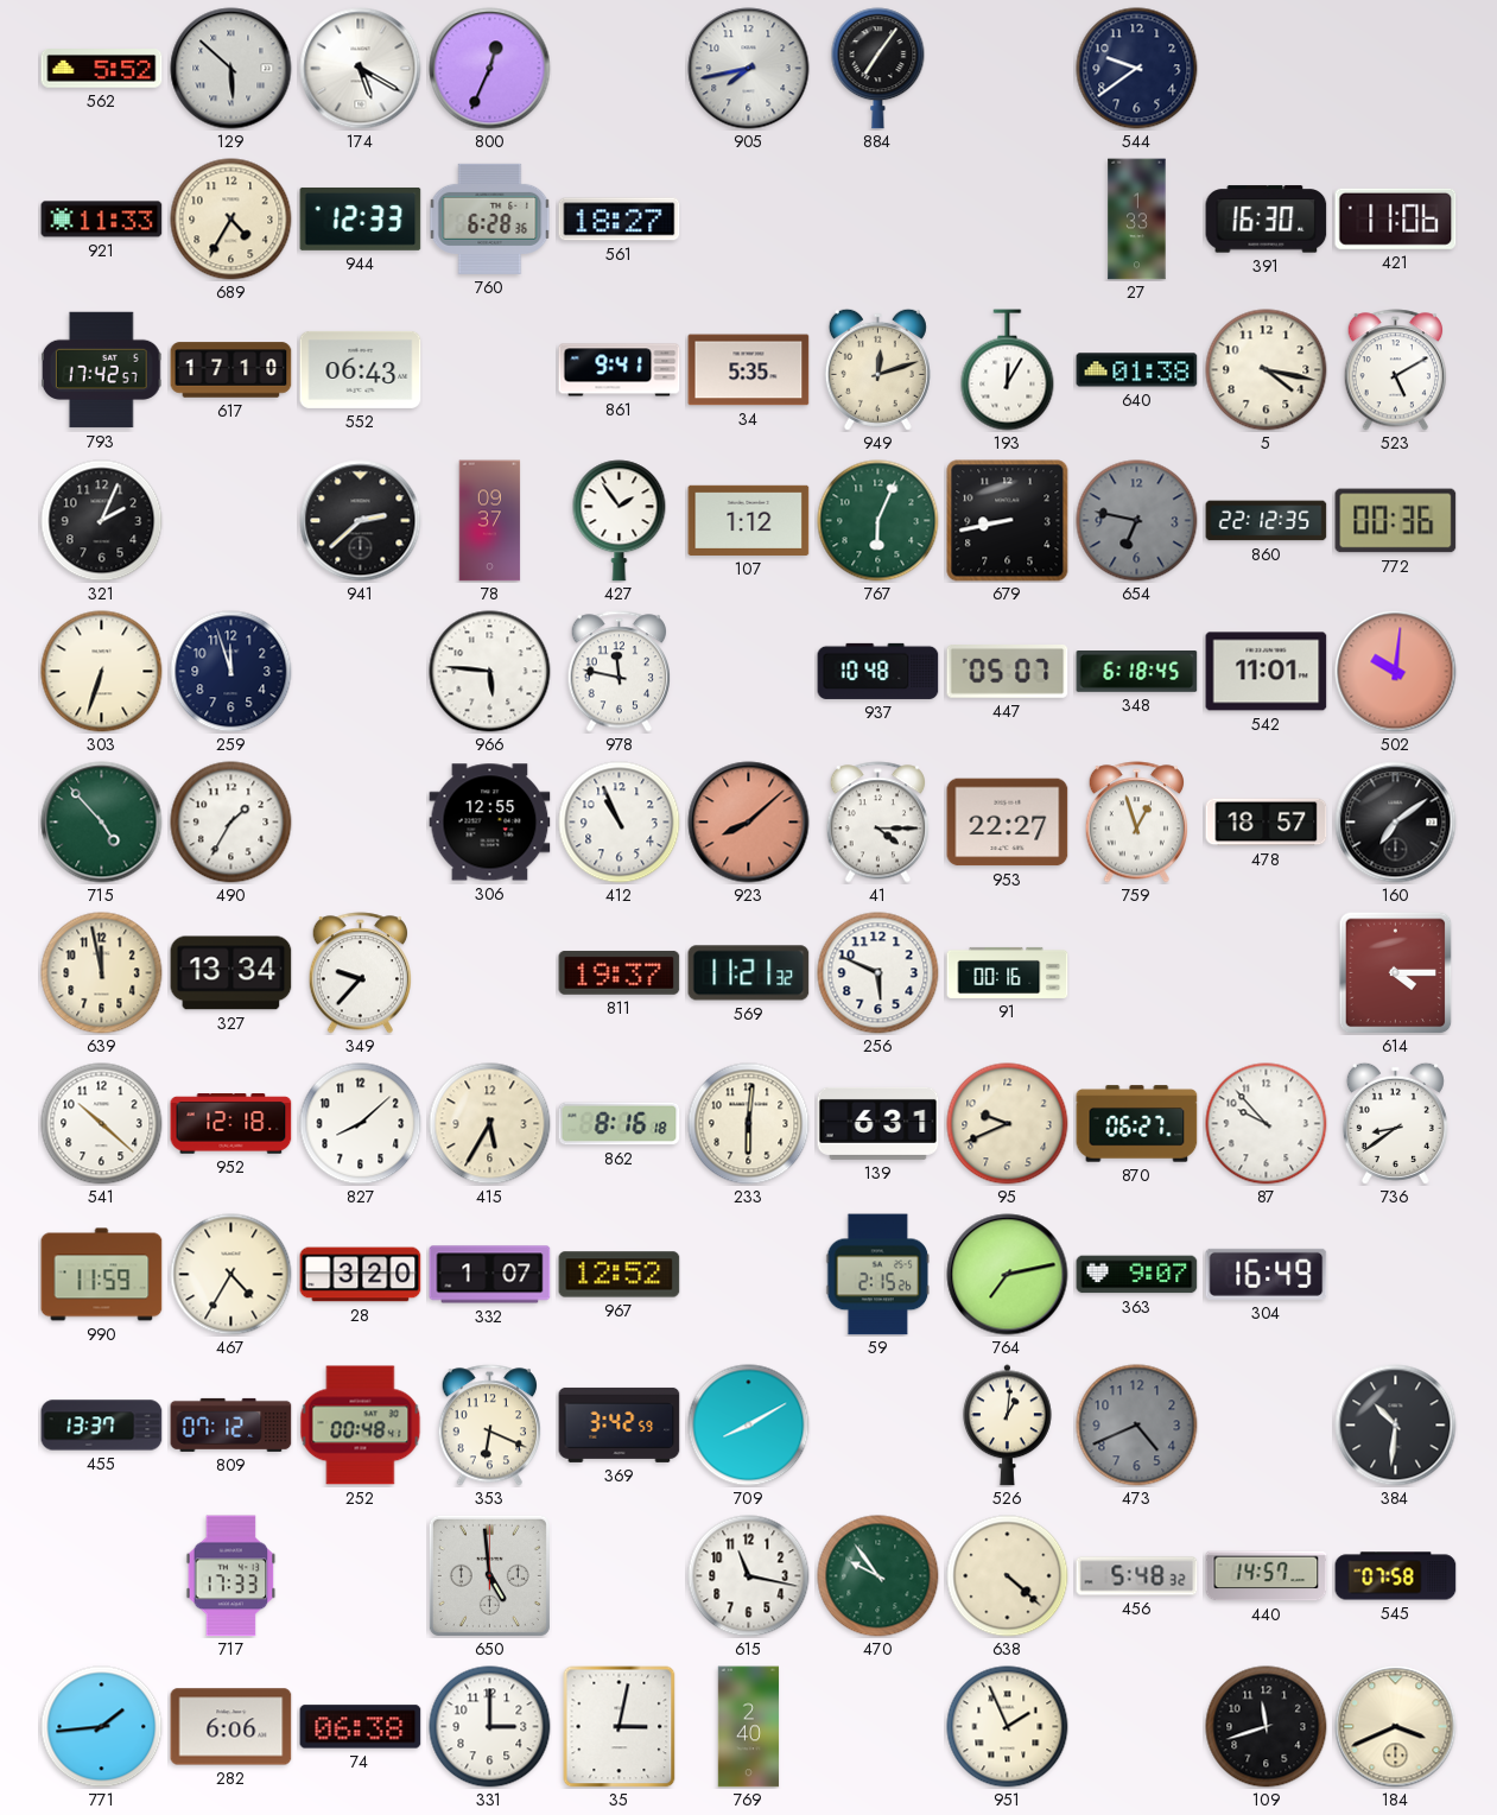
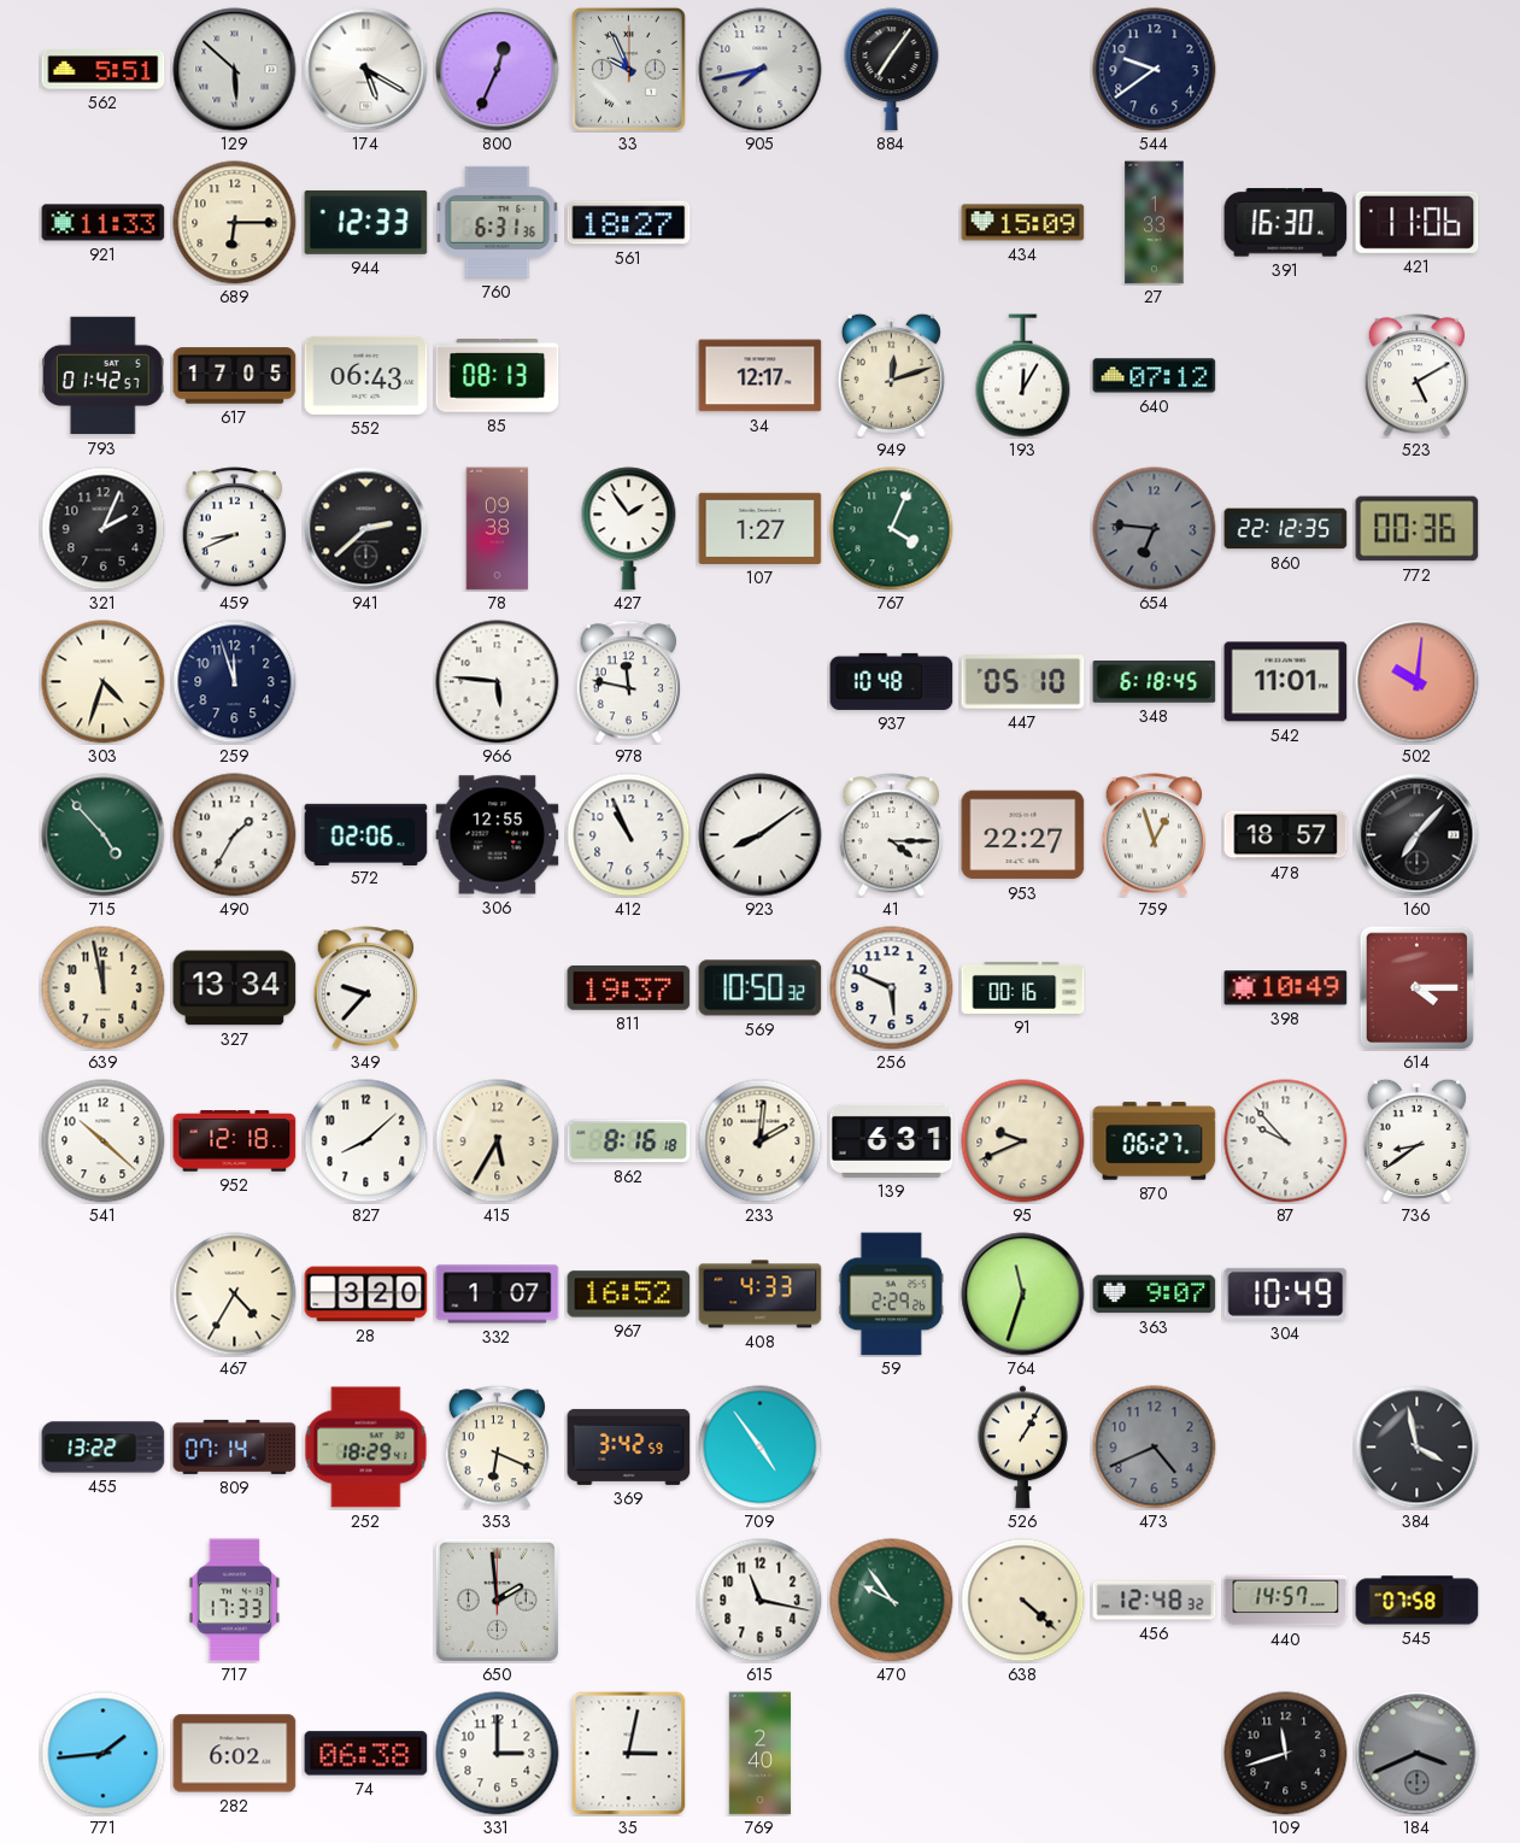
562: 5:52 -> 5:51 (104, 70)
33: none -> 9:56 (628, 69)
689: 4:35 -> 6:15 (235, 223)
760: 6:28 -> 6:31 (498, 222)
434: none -> 15:09 (1023, 223)
793: 17:42 -> 01:42 (102, 376)
617: 17:10 -> 17:05 (235, 376)
85: none -> 08:13 (498, 376)
861: 9:41 -> none (620, 370)
34: 5:35 -> 12:17 (761, 376)
640: 01:38 -> 07:12 (1155, 376)
5: 4:17 -> none (1267, 370)
459: none -> 8:41 (234, 529)
78: 09:37 -> 09:38 (498, 529)
107: 1:12 -> 1:27 (761, 528)
767: 6:04 -> 4:04 (892, 529)
679: 8:43 -> none (1008, 521)
654: 6:47 -> 6:46 (1155, 529)
303: 6:33 -> 4:33 (104, 682)
447: 05:07 -> 05:10 (1023, 682)
572: none -> 02:06 (366, 834)
923: 8:08 -> 8:09 (761, 835)
923 dial: salmon -> white (761, 835)
160: 7:09 -> 7:07 (1418, 835)
569: 11:21 -> 10:50 (761, 988)
398: none -> 10:49 (1286, 988)
233: 6:01 -> 2:01 (761, 1141)
990: 11:59 -> none (102, 1275)
967: 12:52 -> 16:52 (629, 1295)
408: none -> 4:33 (761, 1295)
59: 2:15 -> 2:29 (892, 1295)
764: 7:13 -> 11:33 (1023, 1295)
304: 16:49 -> 10:49 (1286, 1293)
455: 13:37 -> 13:22 (104, 1448)
809: 07:12 -> 07:14 (235, 1446)
252: 00:48 -> 18:29 (366, 1448)
709: 8:10 -> 4:54 (761, 1448)
526: 1:01 -> 1:05 (1022, 1448)
384: 10:31 -> 3:58 (1418, 1448)
650: 4:59 -> 1:59 (497, 1600)
456: 5:48 -> 12:48 (1155, 1601)
282: 6:06 -> 6:02 (235, 1754)
951: 1:56 -> none (1008, 1727)
184 dial: cream -> grey (1418, 1754)
